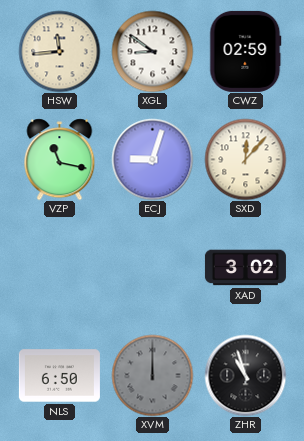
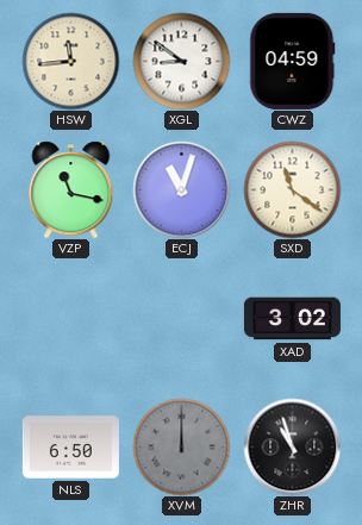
CWZ: 02:59 -> 04:59 (293, 61)
ECJ: 9:03 -> 11:03 (181, 189)
SXD: 12:07 -> 11:21 (292, 189)
